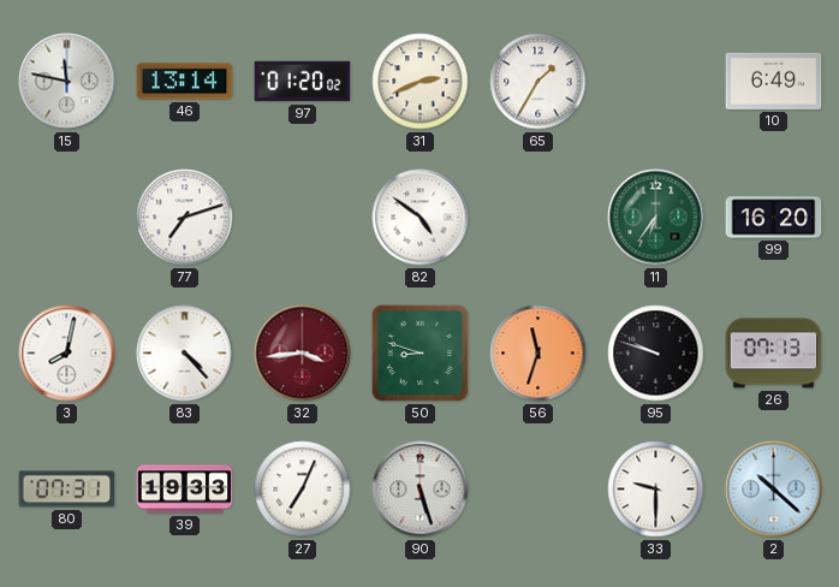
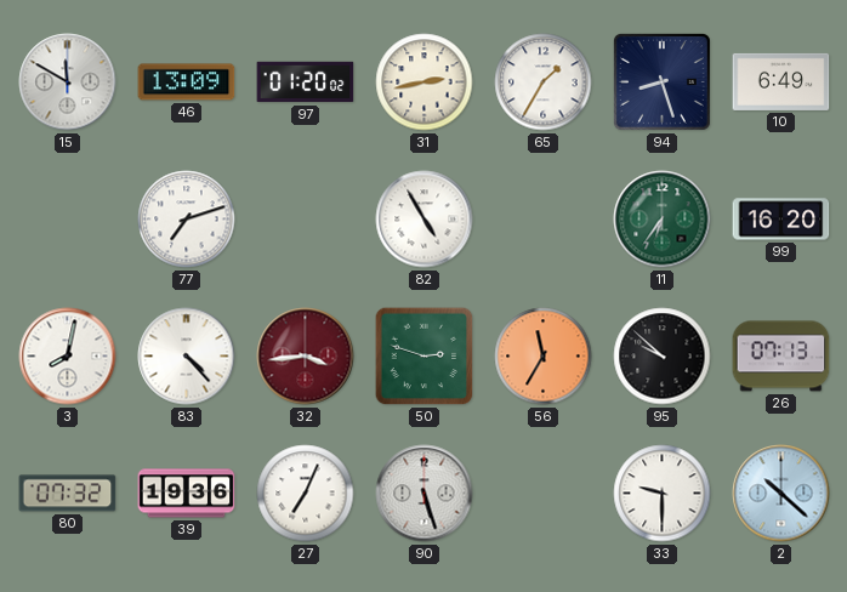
15: 11:47 -> 11:50 (68, 82)
46: 13:14 -> 13:09 (187, 82)
31: 2:41 -> 2:43 (425, 82)
94: none -> 8:27 (661, 81)
82: 4:51 -> 4:55 (425, 220)
50: 8:48 -> 2:48 (425, 357)
56: 11:33 -> 11:35 (544, 357)
95: 9:48 -> 9:52 (663, 357)
80: 07:31 -> 07:32 (68, 494)
39: 19:33 -> 19:36 (187, 494)
